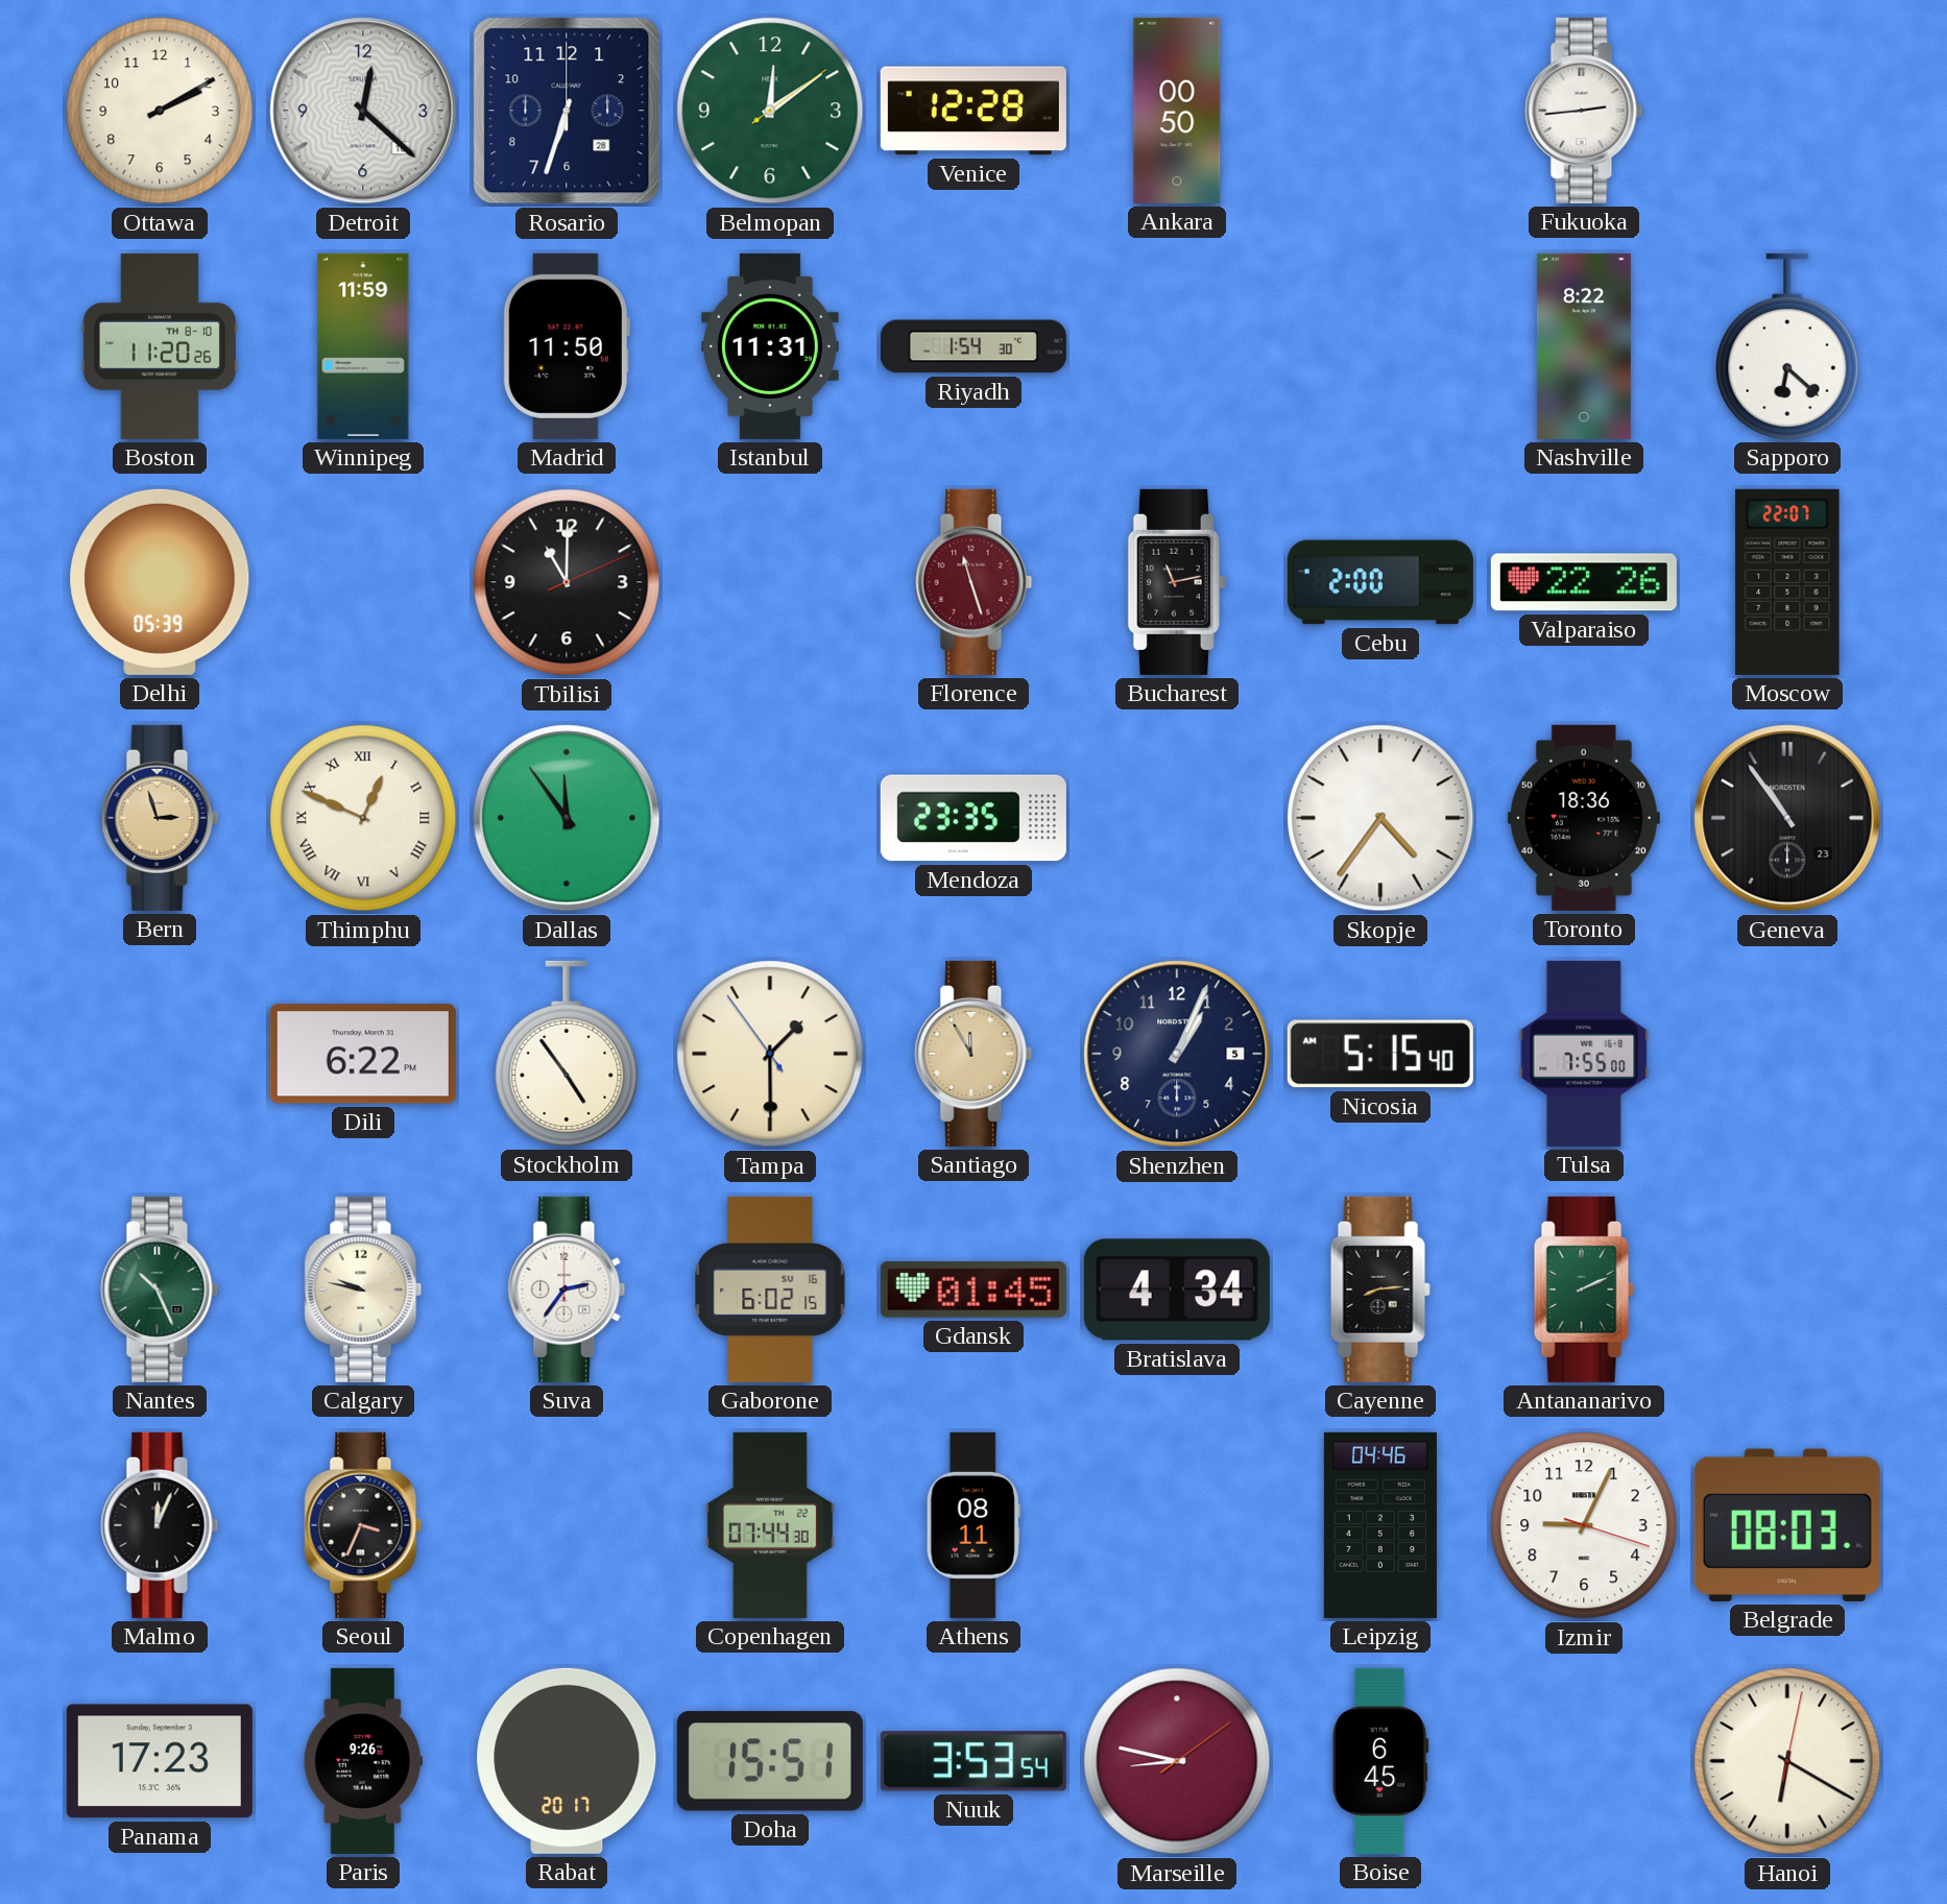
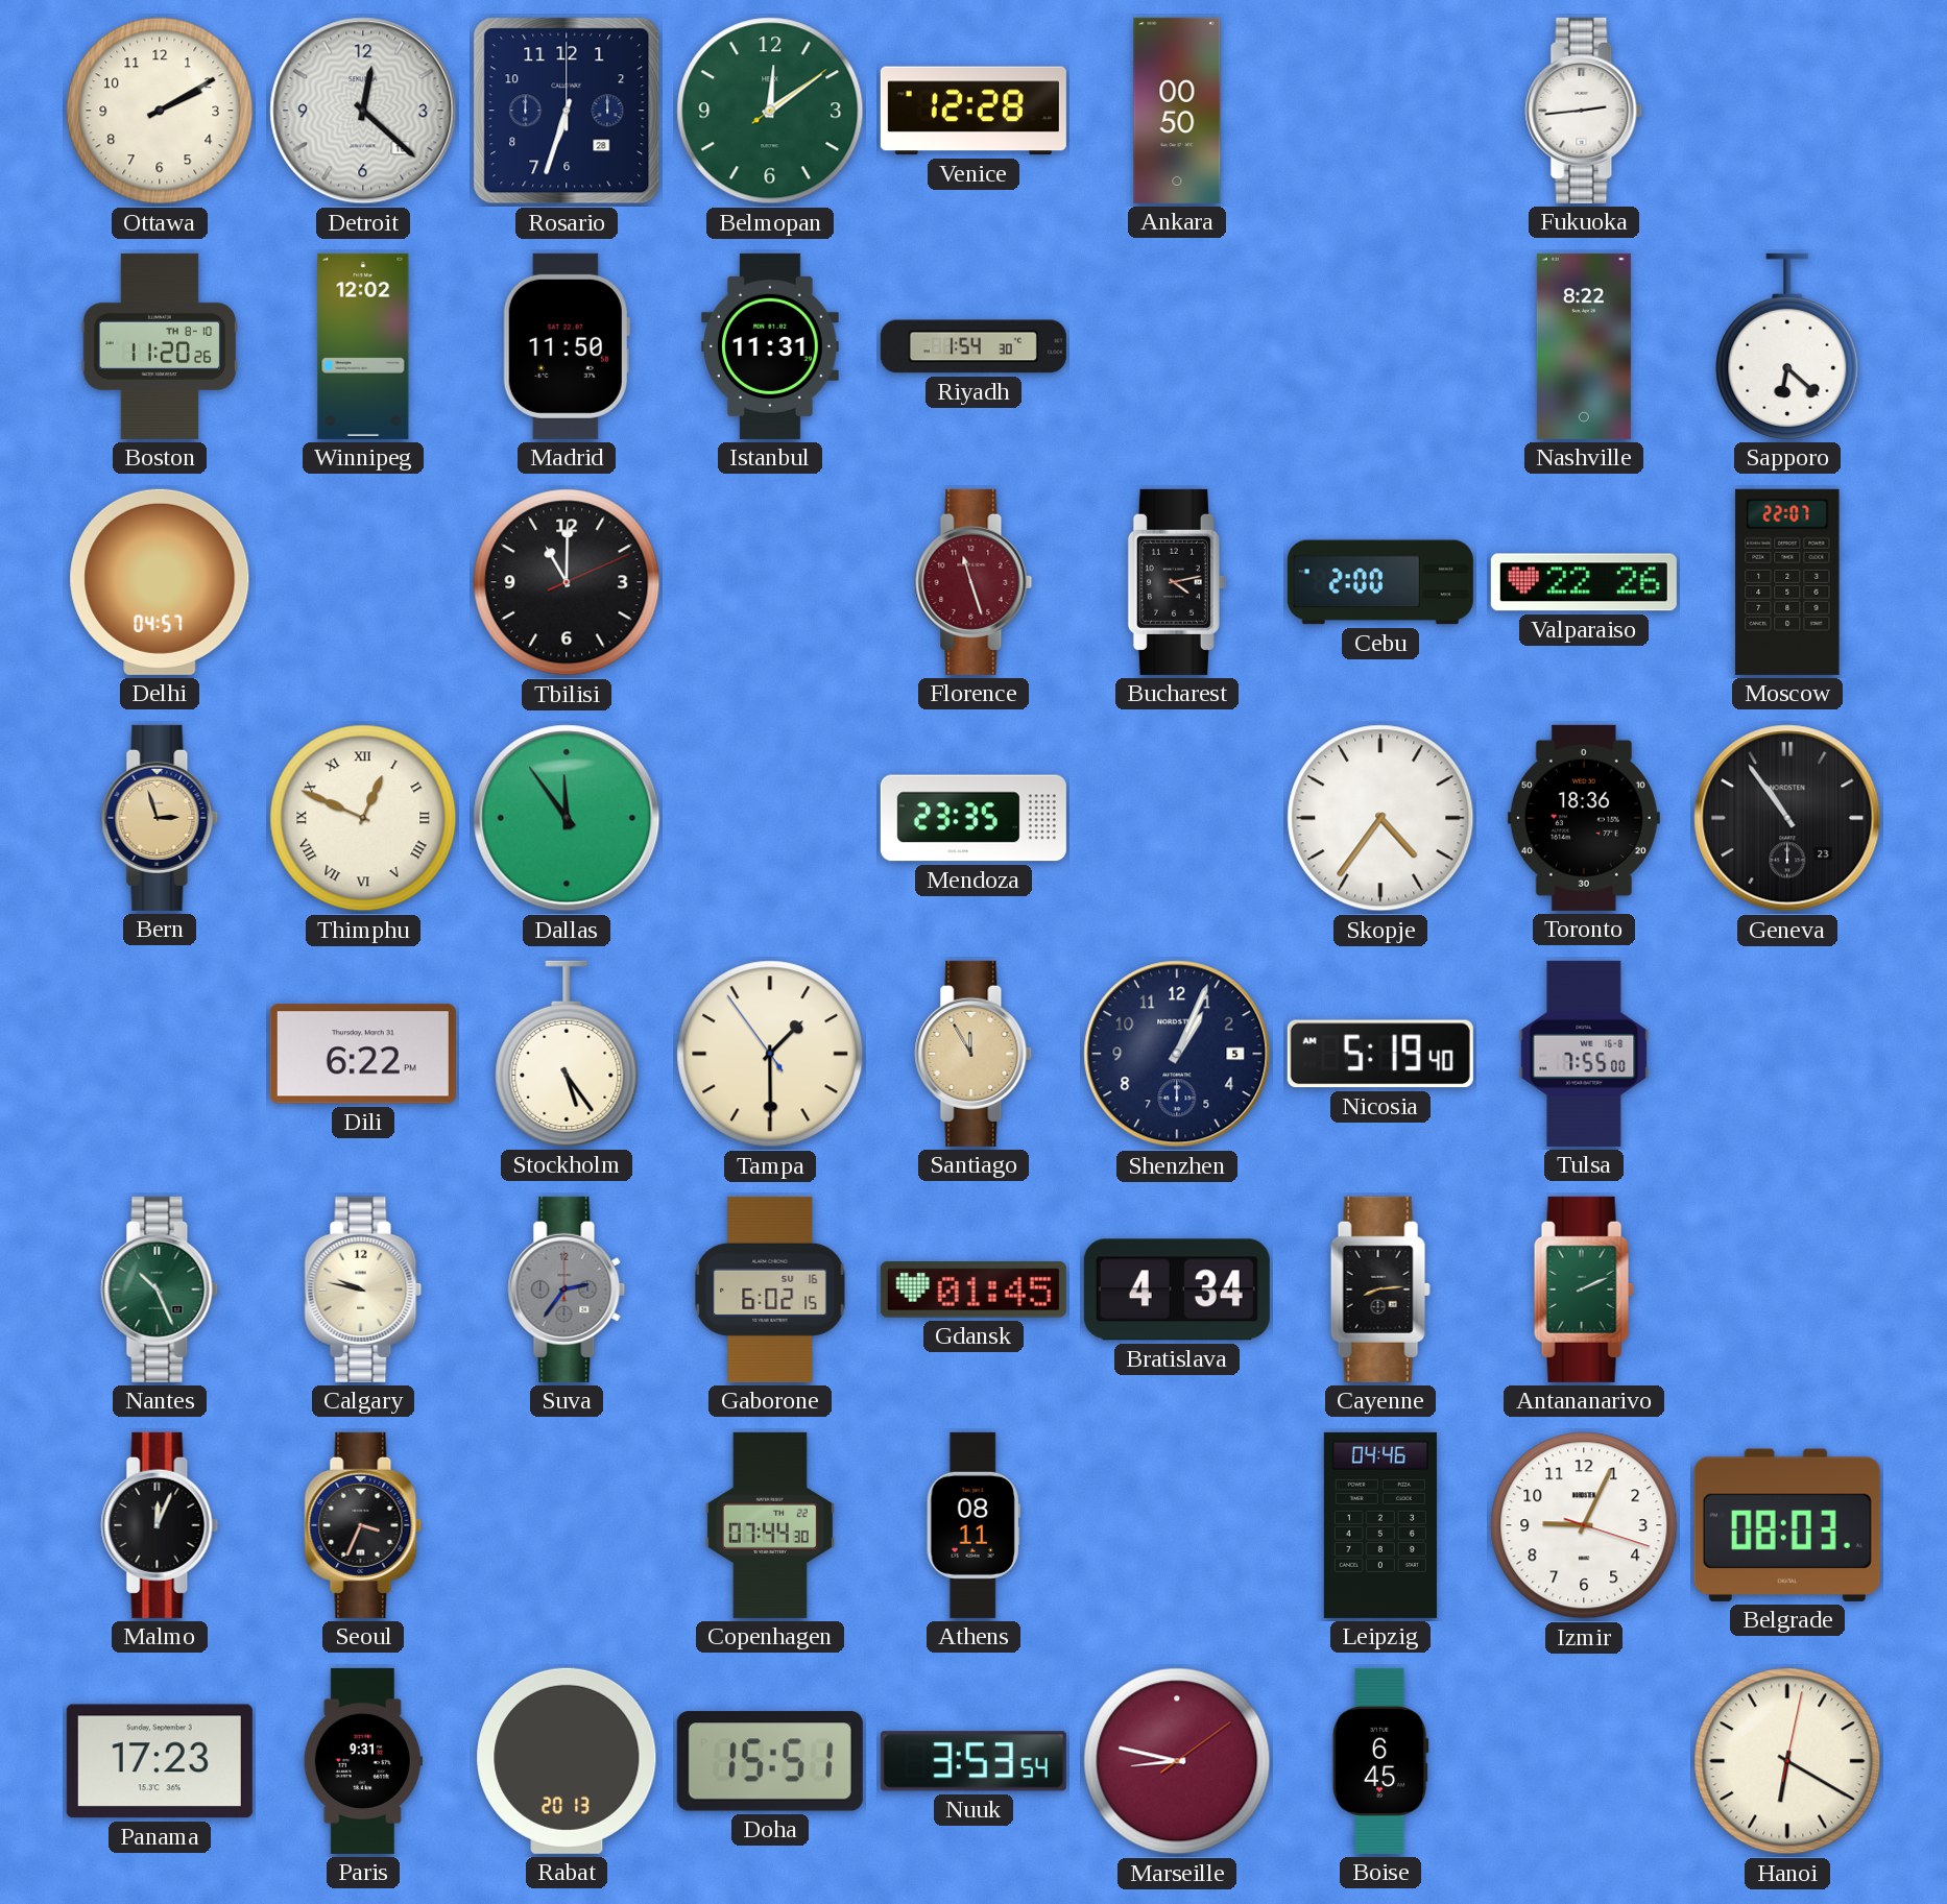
Winnipeg: 11:59 -> 12:02 (363, 346)
Delhi: 05:39 -> 04:57 (160, 582)
Bucharest: 11:13 -> 4:13 (1177, 582)
Stockholm: 4:54 -> 5:24 (567, 1054)
Nicosia: 5:15 -> 5:19 (1380, 1054)
Suva dial: white -> grey (567, 1290)
Paris: 9:26 -> 9:31 (363, 1761)
Rabat: 20:17 -> 20:13 (567, 1761)
